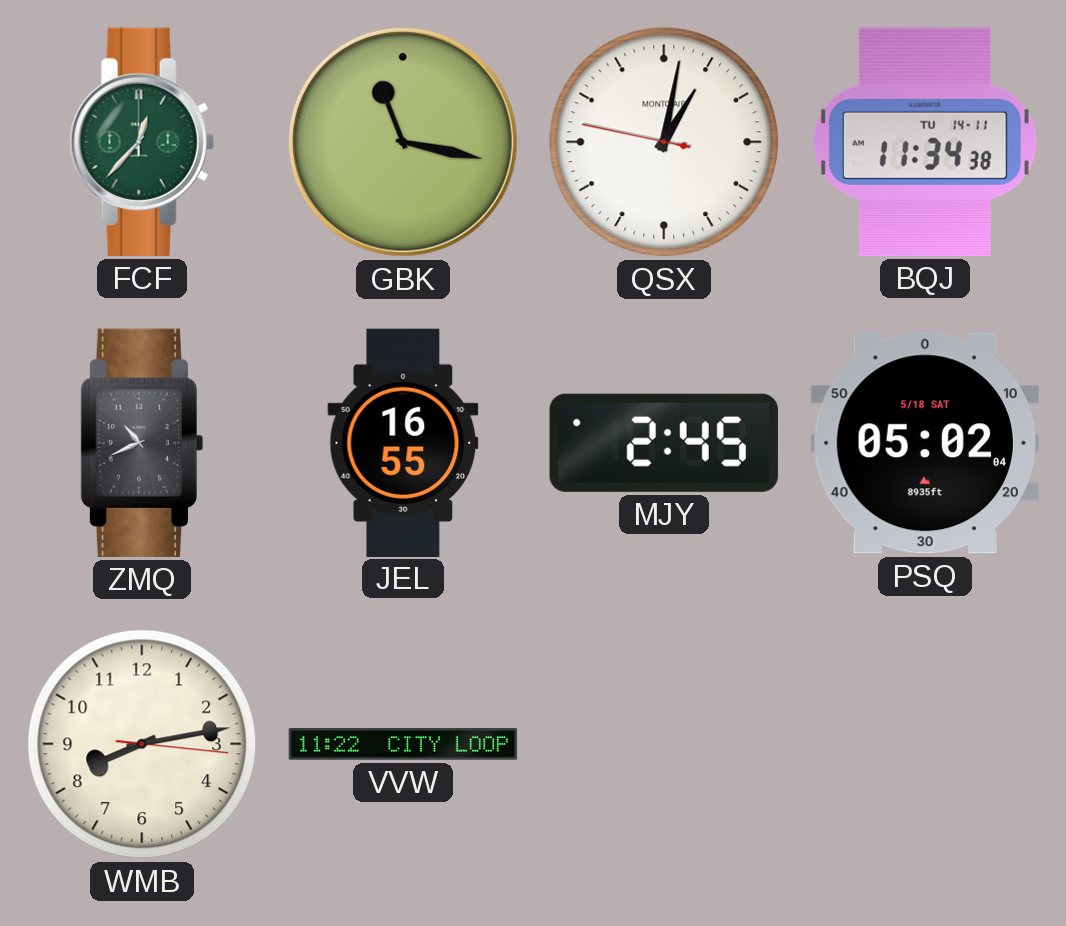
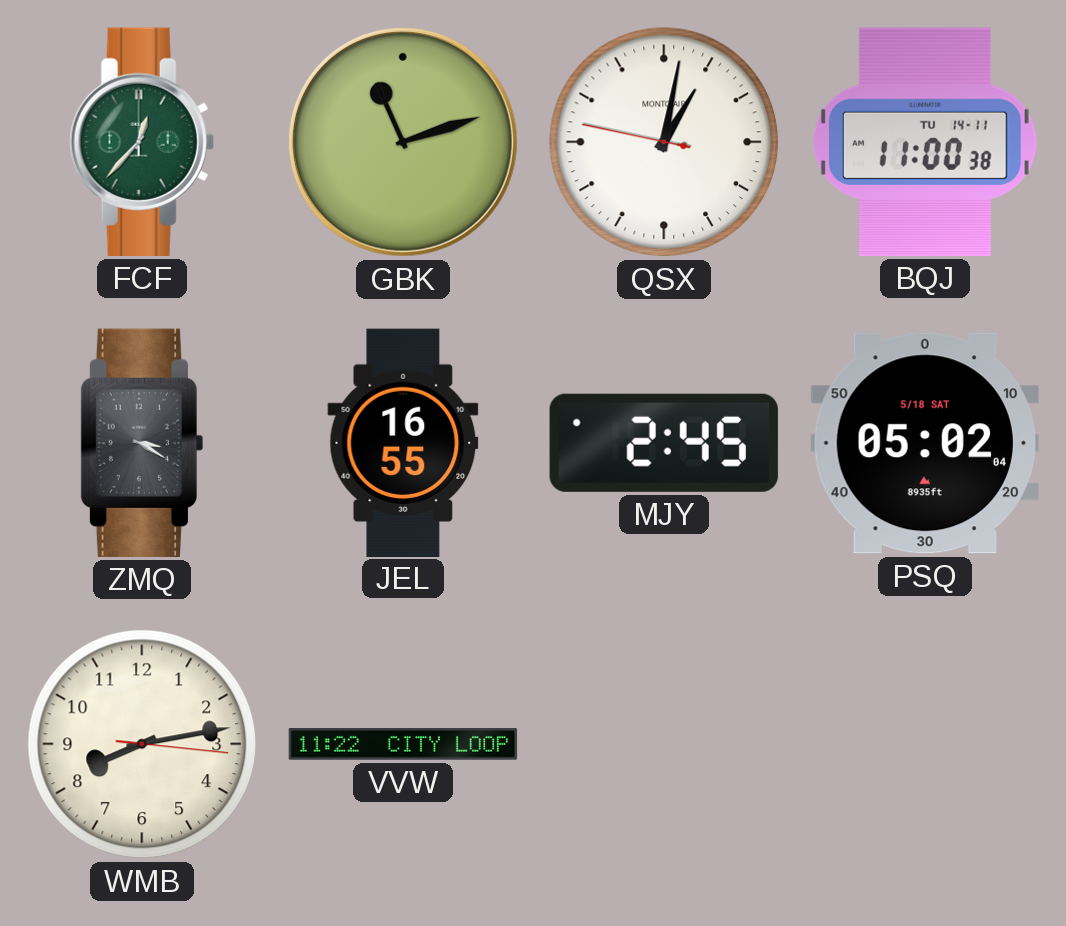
GBK: 11:17 -> 11:12 (403, 142)
BQJ: 11:34 -> 11:00 (925, 142)
ZMQ: 10:41 -> 3:20 (142, 443)
